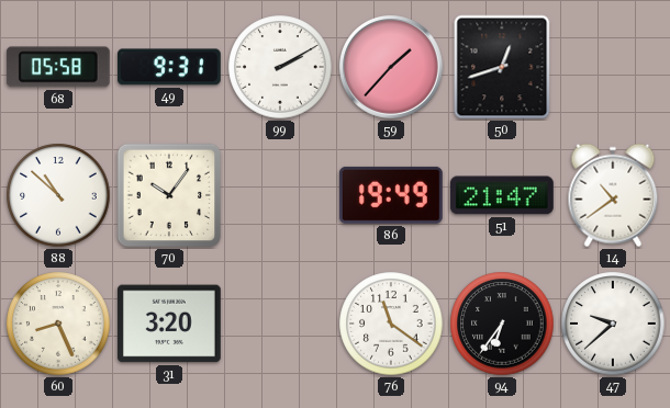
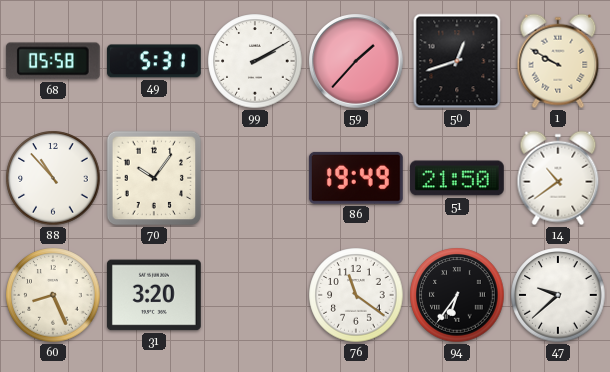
49: 9:31 -> 5:31 (154, 61)
1: none -> 9:50 (558, 61)
88: 10:52 -> 10:53 (53, 178)
51: 21:47 -> 21:50 (457, 178)
